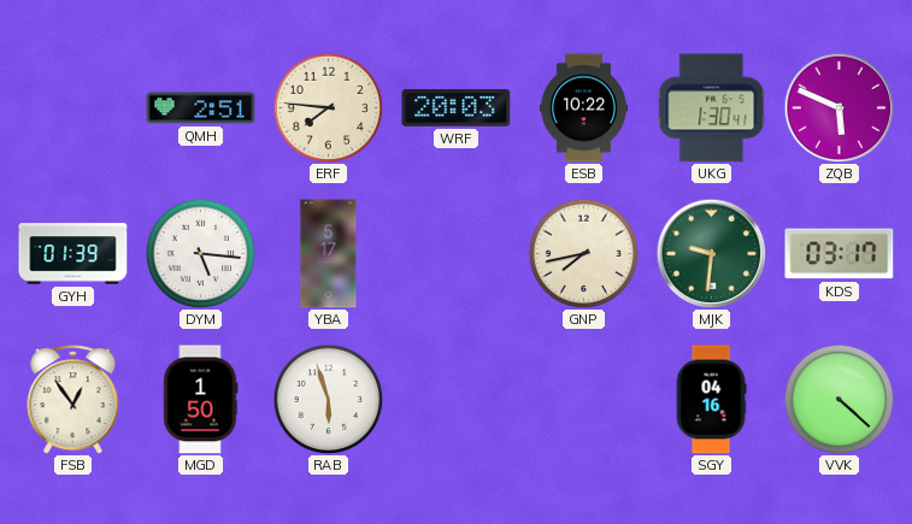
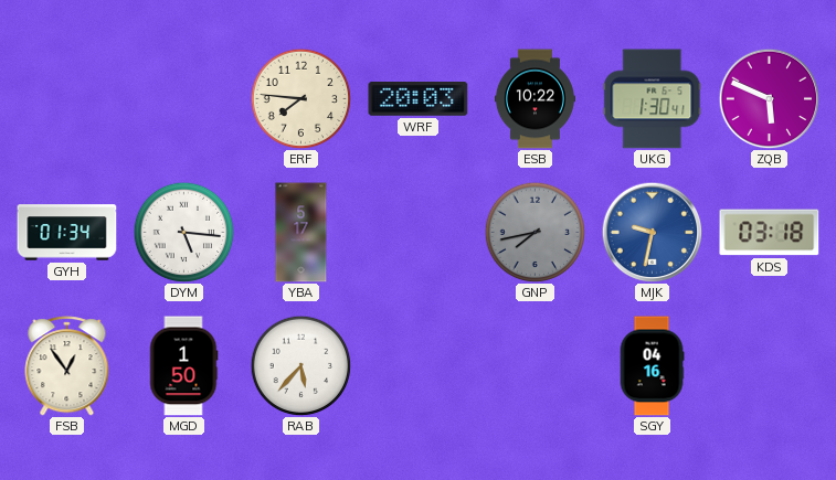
QMH: 2:51 -> none (201, 108)
GYH: 01:39 -> 01:34 (67, 233)
GNP dial: cream -> grey (535, 232)
MJK: 9:31 -> 9:32 (652, 232)
MJK dial: green -> blue (652, 232)
KDS: 03:17 -> 03:18 (770, 233)
RAB: 5:57 -> 5:37 (300, 365)
VVK: 4:22 -> none (839, 399)
